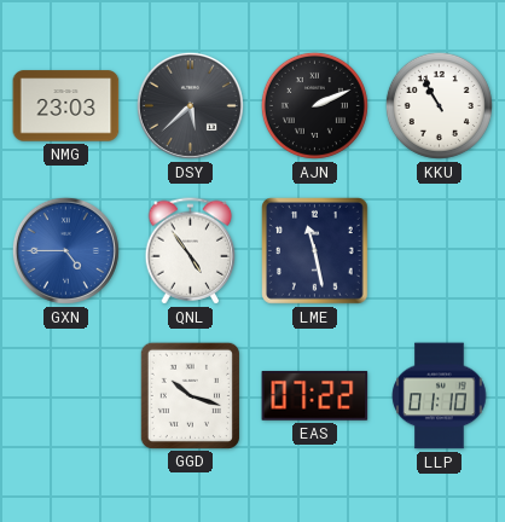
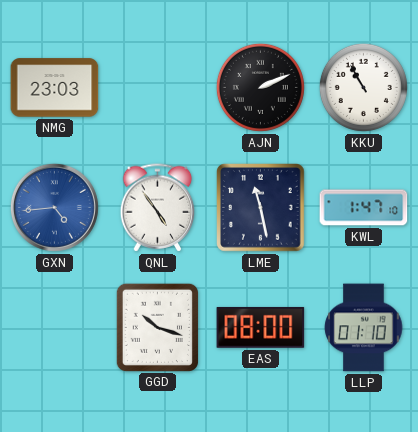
DSY: 5:38 -> none (190, 105)
GXN: 4:45 -> 4:44 (54, 207)
KWL: none -> 1:47 (364, 208)
EAS: 07:22 -> 08:00 (261, 327)
